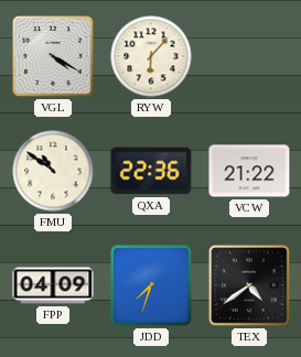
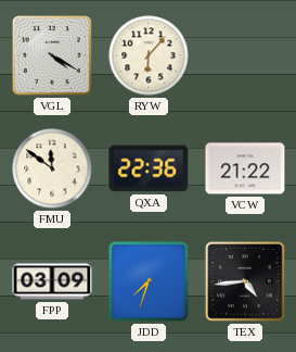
FMU: 10:51 -> 11:51 (52, 168)
FPP: 04:09 -> 03:09 (52, 281)
TEX: 4:39 -> 4:44 (245, 281)
